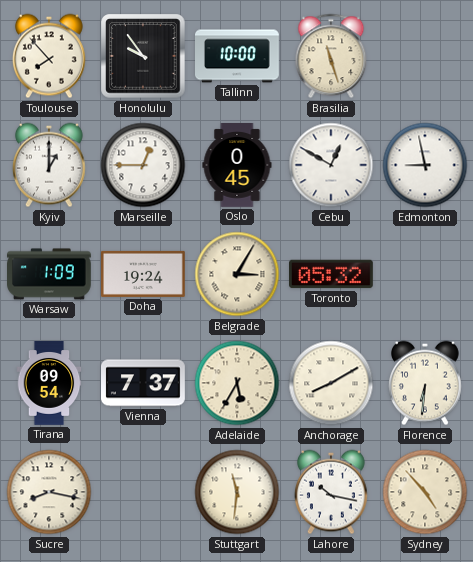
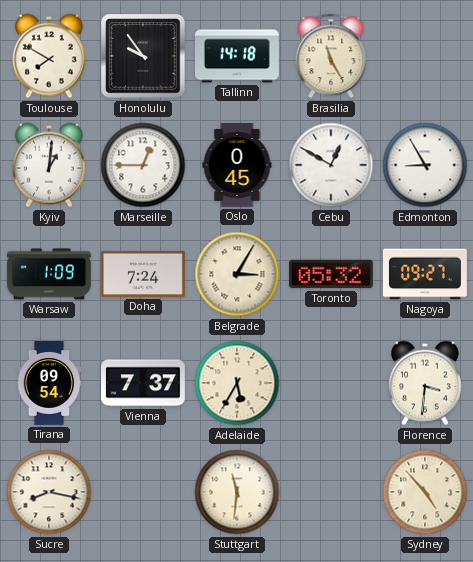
Toulouse: 7:53 -> 7:50 (49, 56)
Tallinn: 10:00 -> 14:18 (238, 56)
Brasilia: 11:27 -> 11:25 (331, 56)
Kyiv: 1:00 -> 1:01 (49, 165)
Edmonton: 8:58 -> 8:55 (425, 165)
Doha: 19:24 -> 7:24 (144, 274)
Nagoya: none -> 09:27 (426, 274)
Anchorage: 8:10 -> none (331, 383)
Florence: 6:31 -> 3:31 (425, 383)
Lahore: 10:17 -> none (331, 492)
